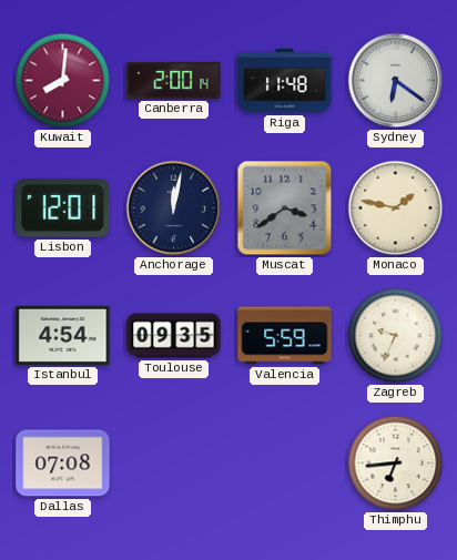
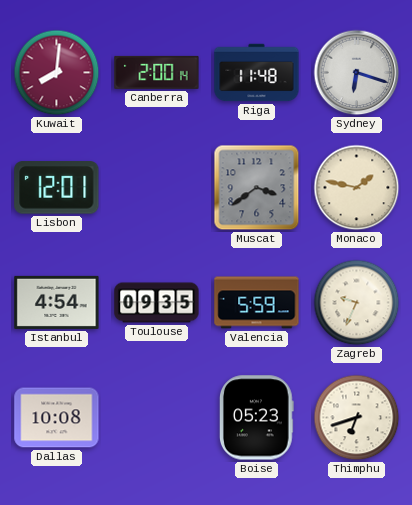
Sydney: 6:21 -> 6:18 (357, 73)
Anchorage: 12:02 -> none (174, 208)
Dallas: 07:08 -> 10:08 (57, 418)
Boise: none -> 05:23 (256, 418)
Thimphu: 6:44 -> 6:42 (357, 418)
